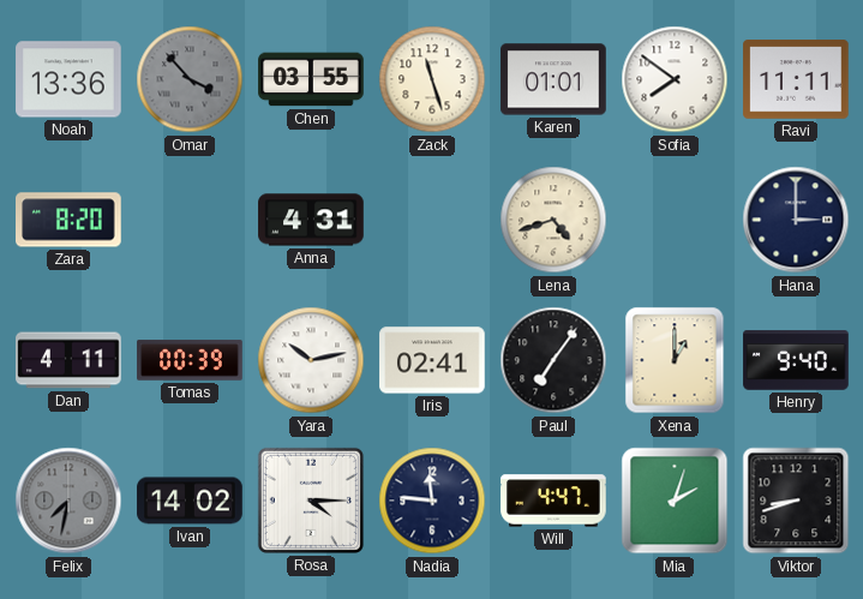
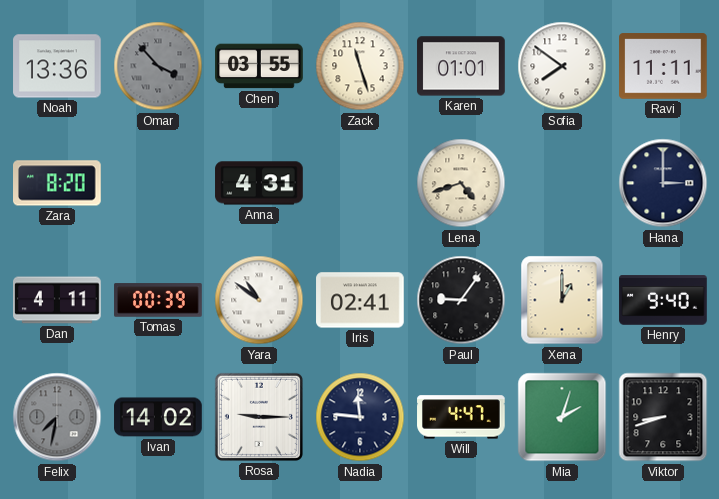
Yara: 10:13 -> 10:51 (259, 300)
Paul: 7:06 -> 9:06 (461, 300)
Rosa: 4:15 -> 9:15 (259, 417)
